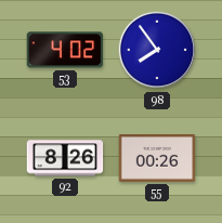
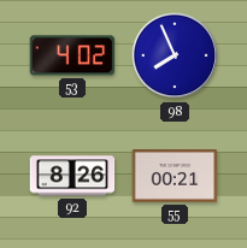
98: 7:54 -> 7:56 (175, 55)
55: 00:26 -> 00:21 (175, 177)
